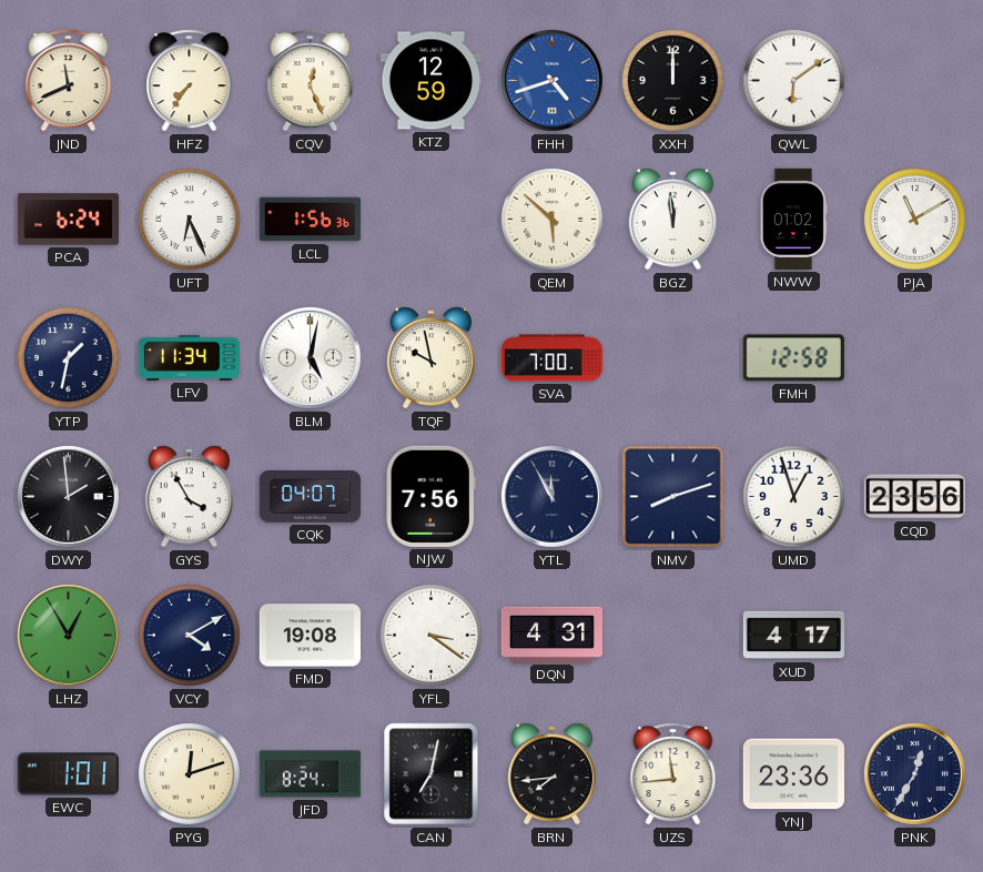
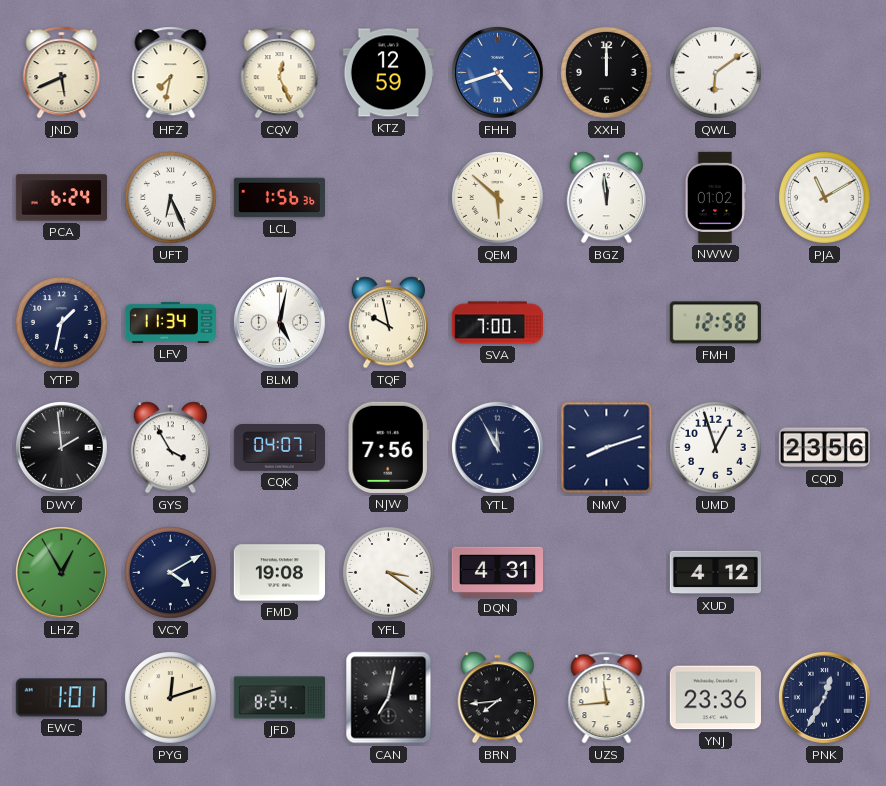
JND: 11:41 -> 5:41 (62, 73)
HFZ: 7:36 -> 7:32 (171, 73)
XUD: 4:17 -> 4:12 (715, 573)
